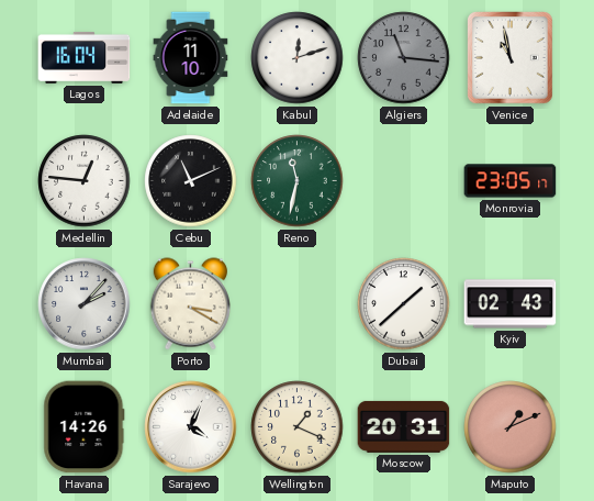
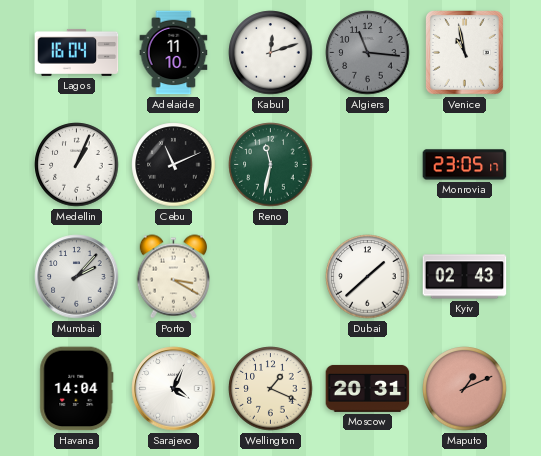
Medellin: 12:46 -> 1:04 (77, 165)
Havana: 14:26 -> 14:04 (77, 389)
